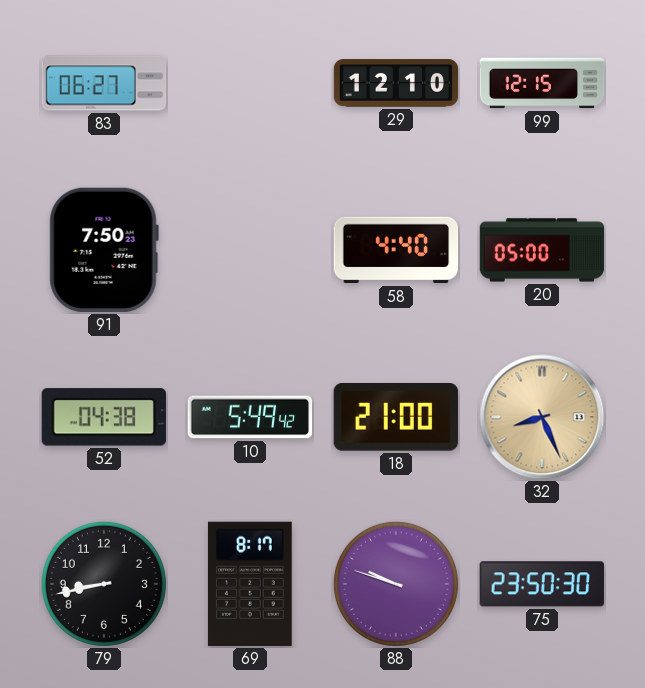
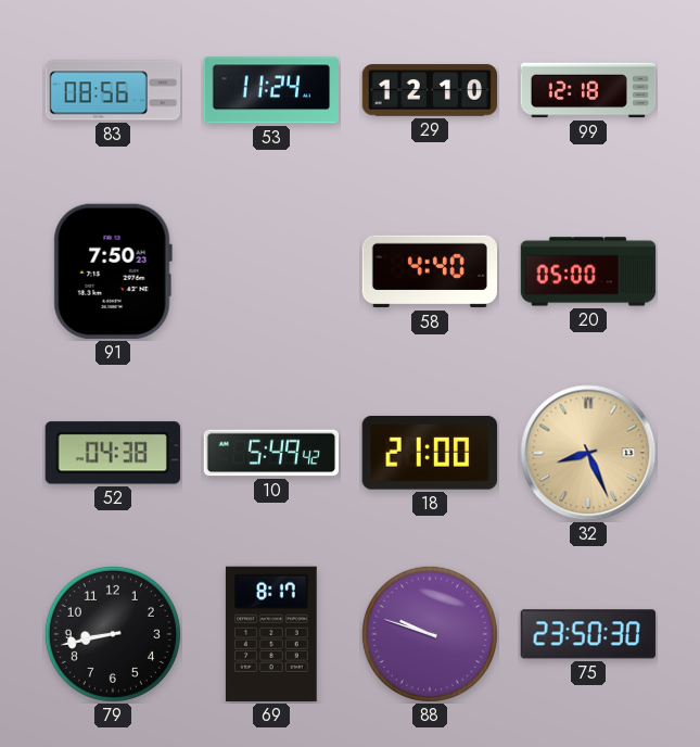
83: 06:27 -> 08:56 (113, 90)
53: none -> 11:24 (270, 90)
99: 12:15 -> 12:18 (588, 90)
